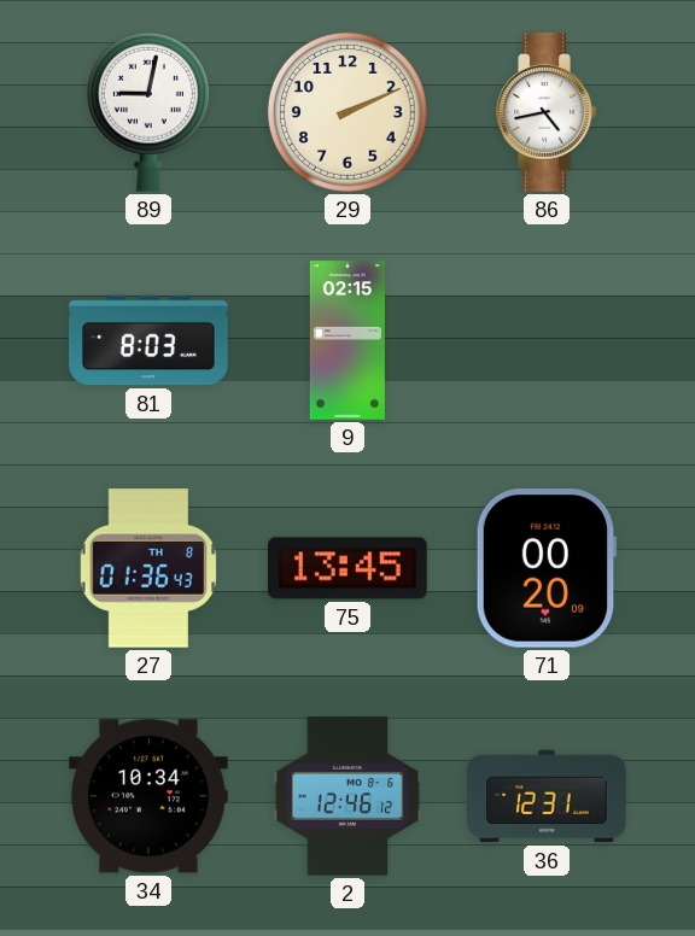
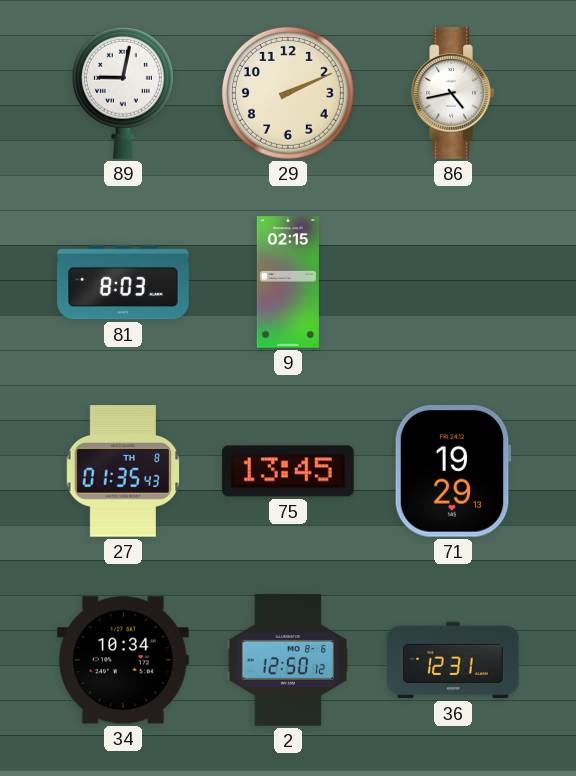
27: 01:36 -> 01:35 (123, 471)
71: 00:20 -> 19:29 (453, 472)
2: 12:46 -> 12:50 (288, 660)
